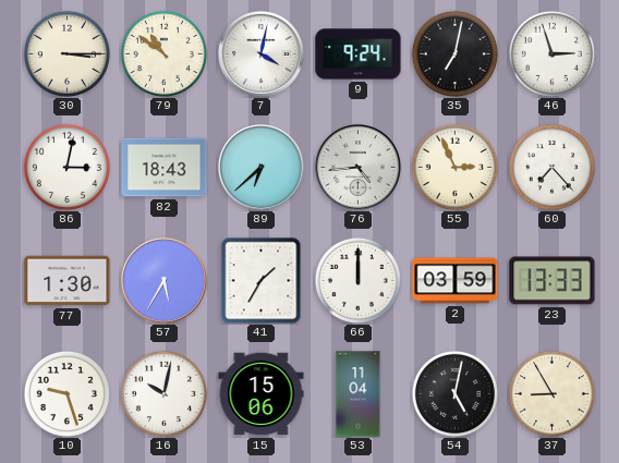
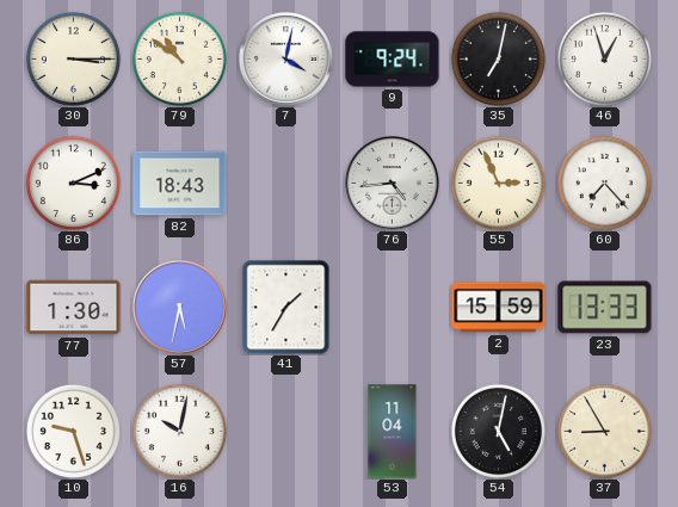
46: 2:57 -> 12:57 (604, 58)
86: 3:02 -> 3:11 (73, 183)
89: 6:38 -> none (260, 167)
57: 5:35 -> 5:32 (179, 307)
66: 12:00 -> none (357, 280)
2: 03:59 -> 15:59 (499, 308)
15: 15:06 -> none (262, 394)
